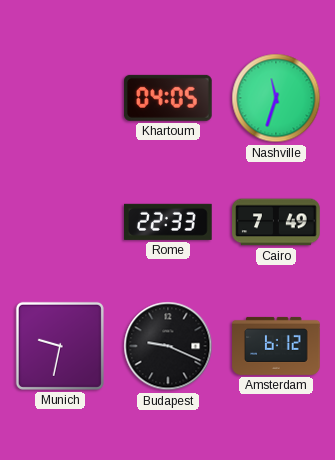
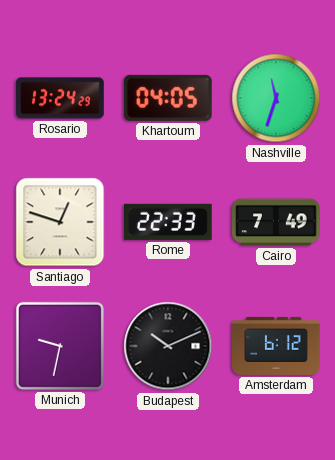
Rosario: none -> 13:24 (60, 98)
Santiago: none -> 12:48 (60, 222)
Budapest: 9:19 -> 10:11 (168, 346)
